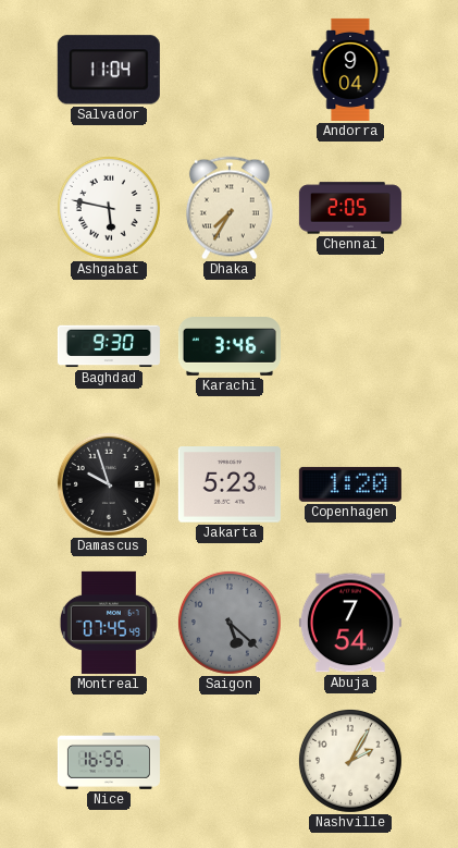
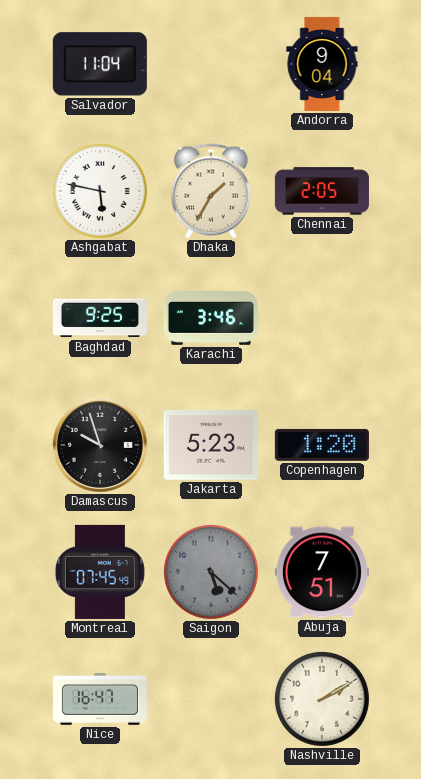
Dhaka: 7:35 -> 1:35 (211, 191)
Baghdad: 9:30 -> 9:25 (100, 318)
Abuja: 7:54 -> 7:51 (322, 572)
Nice: 16:55 -> 16:47 (100, 700)
Nashville: 2:05 -> 2:10 (322, 699)
